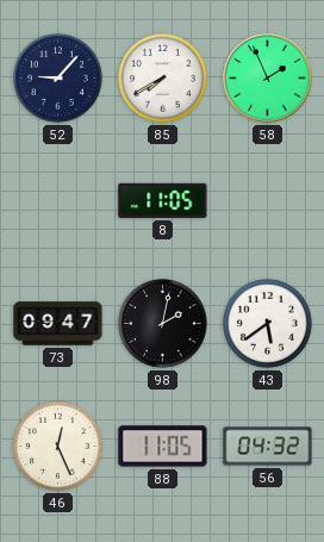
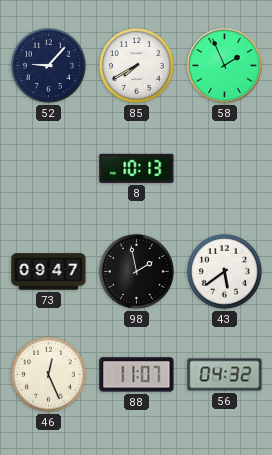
8: 11:05 -> 10:13 (137, 168)
98: 2:02 -> 1:58 (136, 271)
88: 11:05 -> 11:07 (137, 375)
